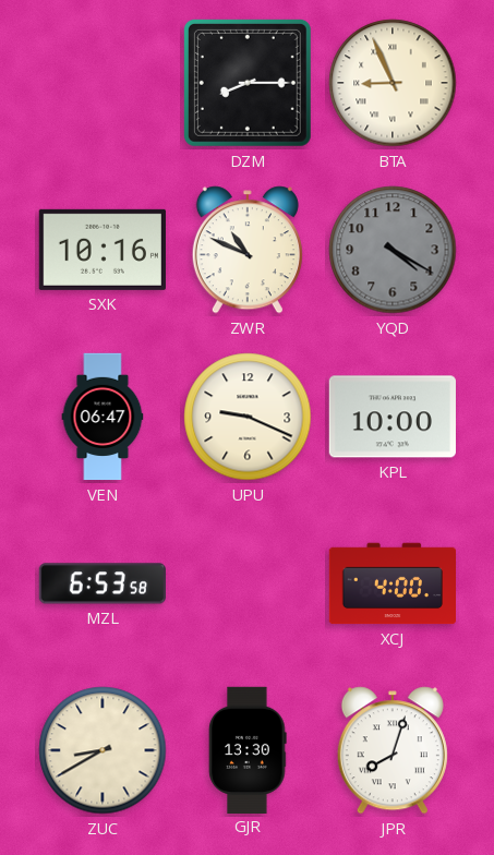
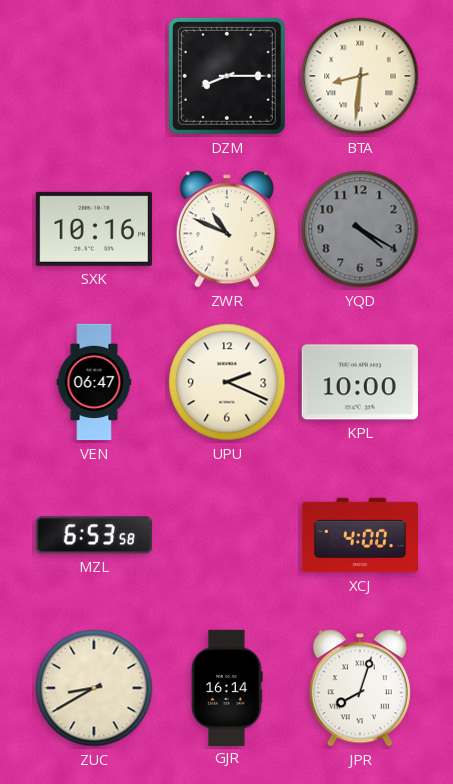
BTA: 8:56 -> 8:31 (360, 76)
UPU: 9:19 -> 2:19 (227, 382)
GJR: 13:30 -> 16:14 (227, 687)
